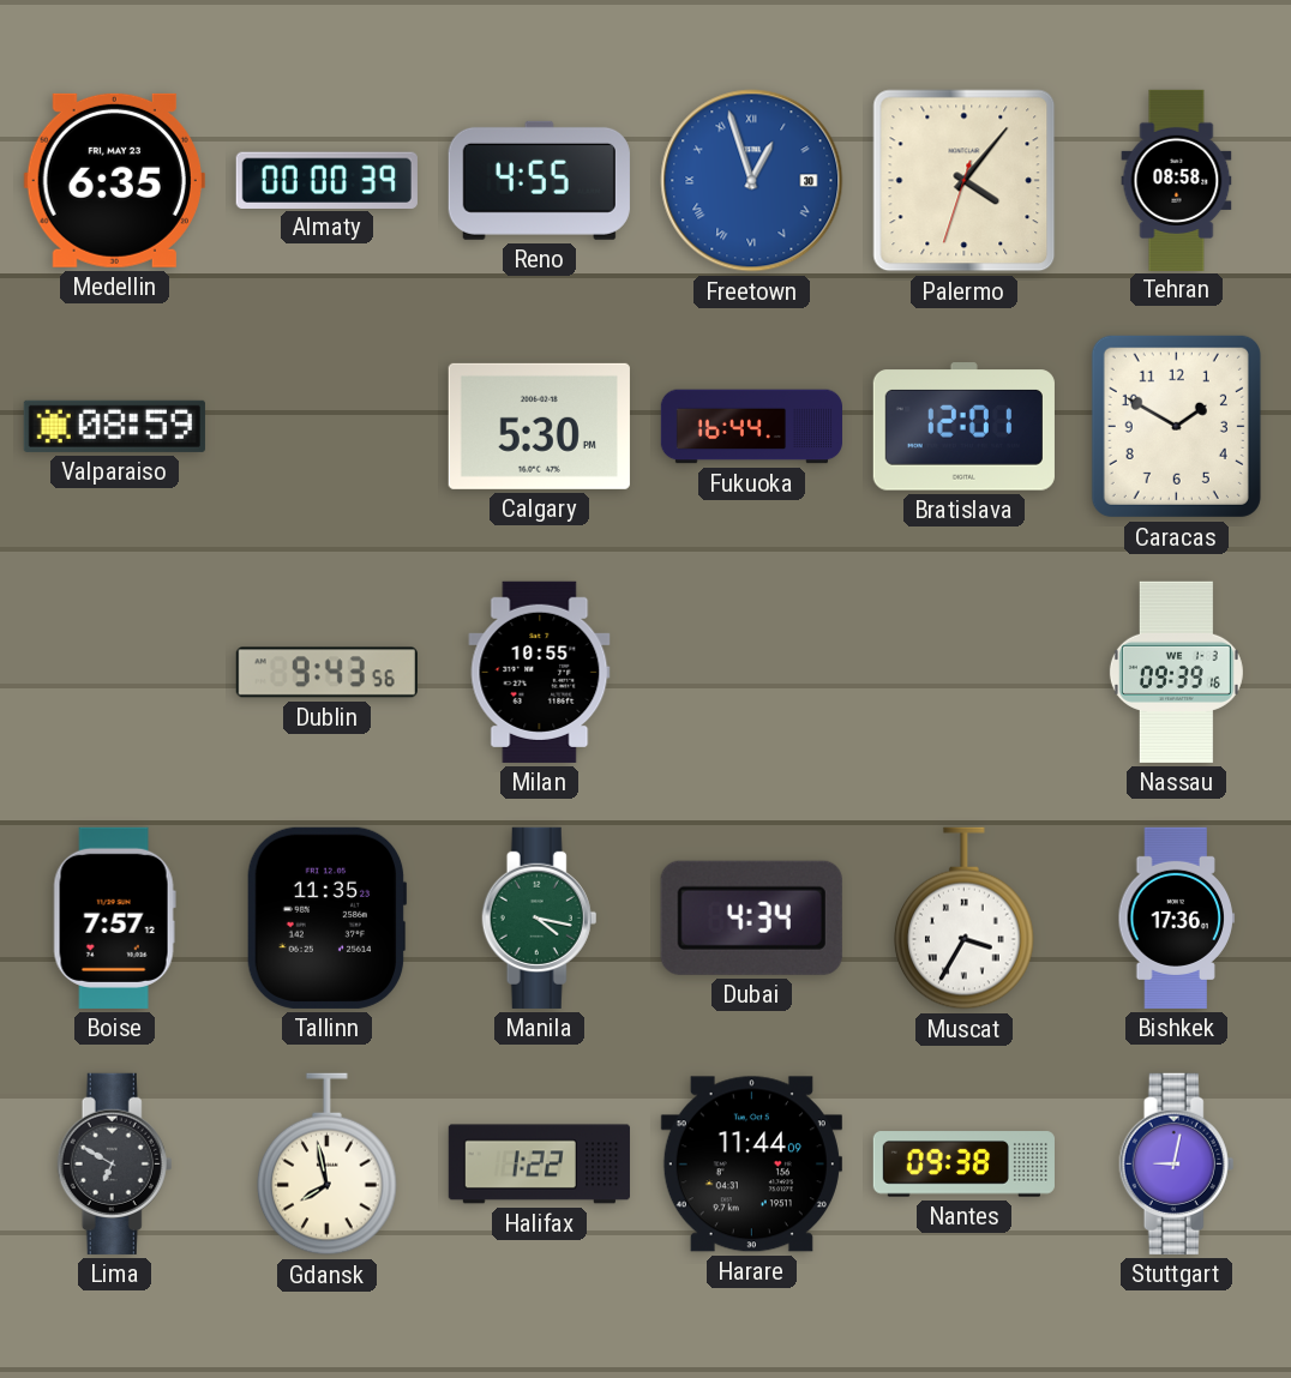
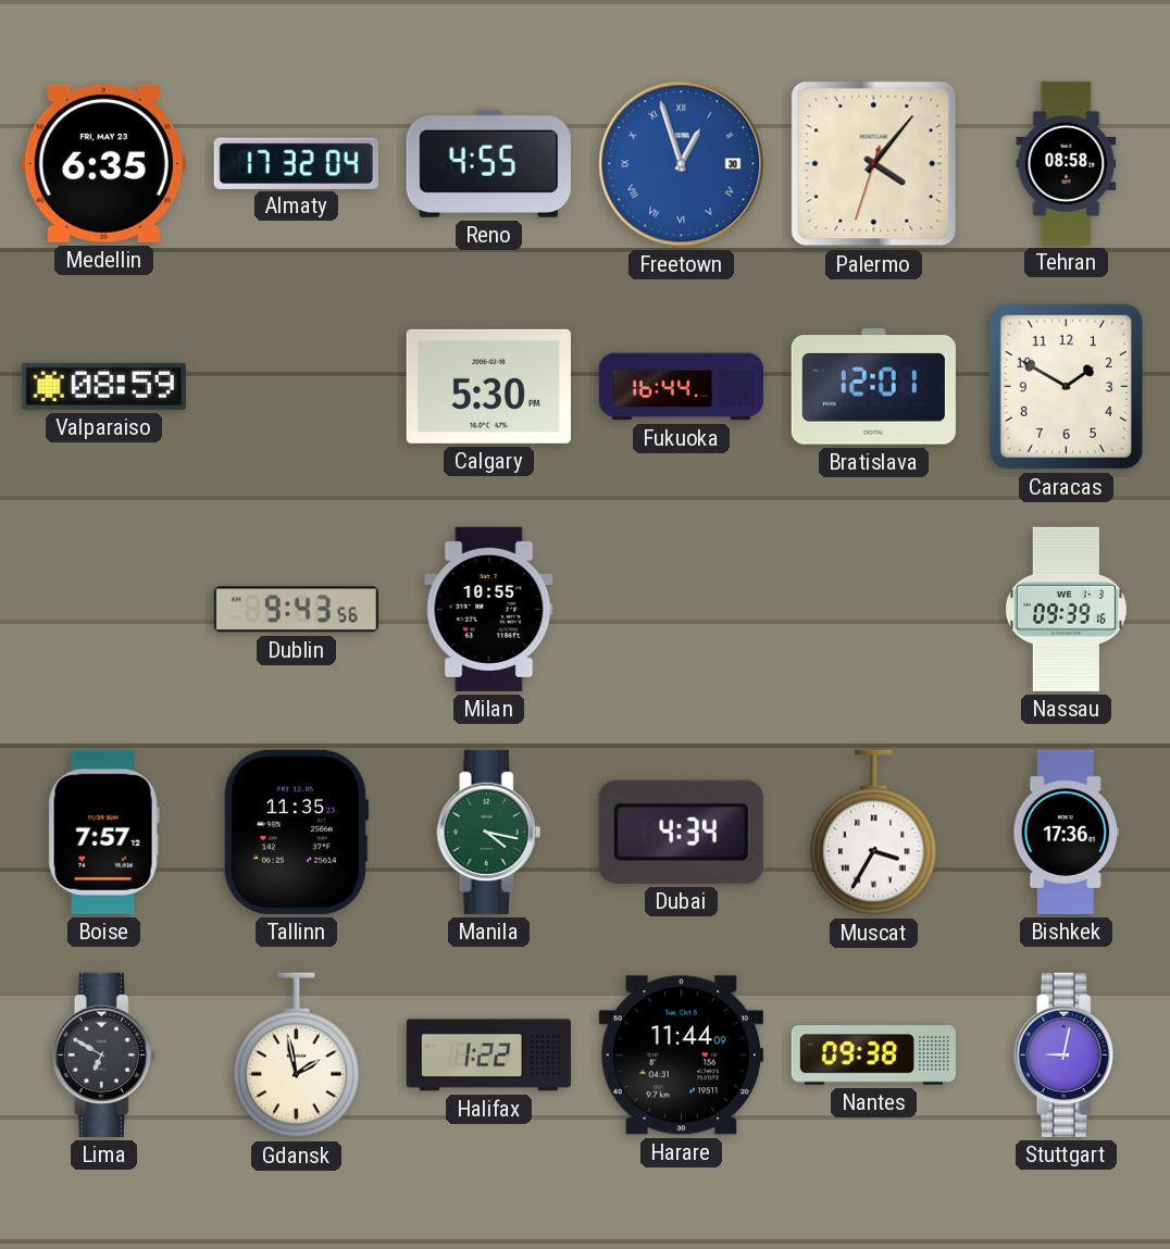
Almaty: 00:00 -> 17:32 (296, 163)
Gdansk: 7:58 -> 1:58 (297, 1056)
